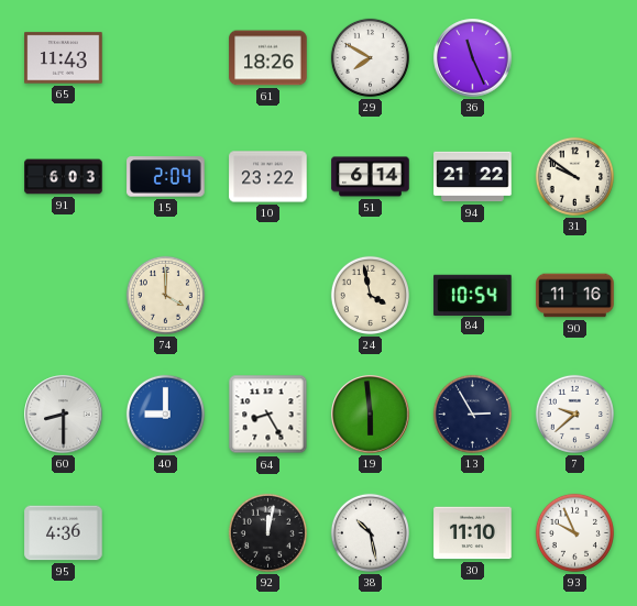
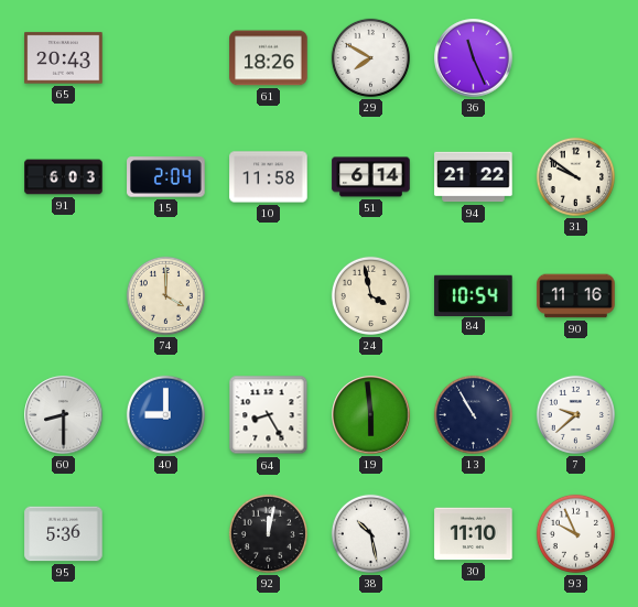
65: 11:43 -> 20:43 (64, 58)
10: 23:22 -> 11:58 (269, 177)
13: 2:55 -> 10:55 (473, 414)
95: 4:36 -> 5:36 (64, 534)
